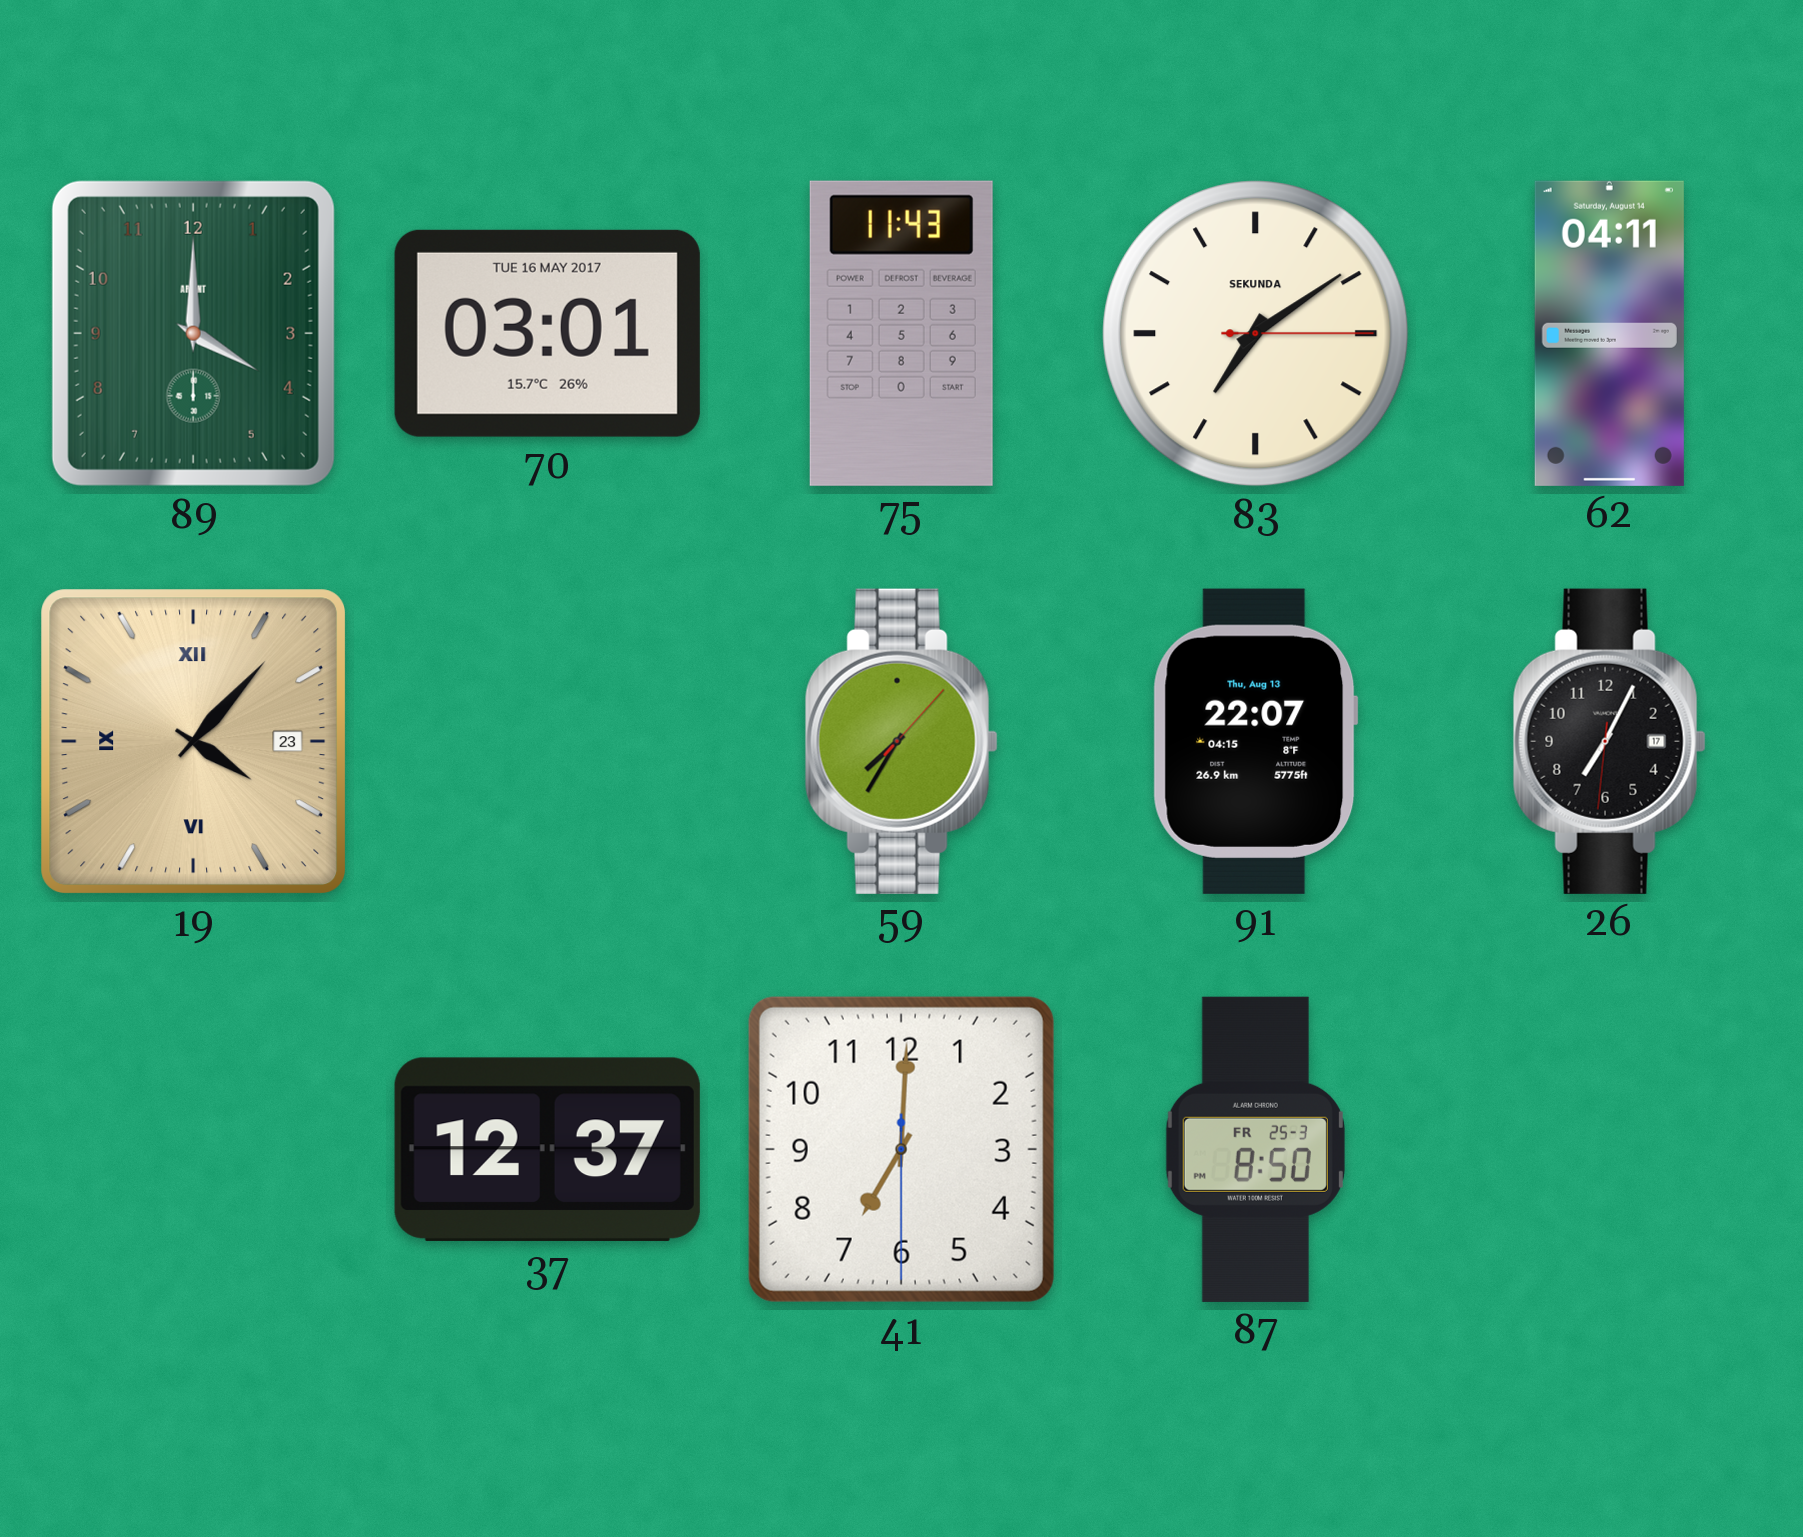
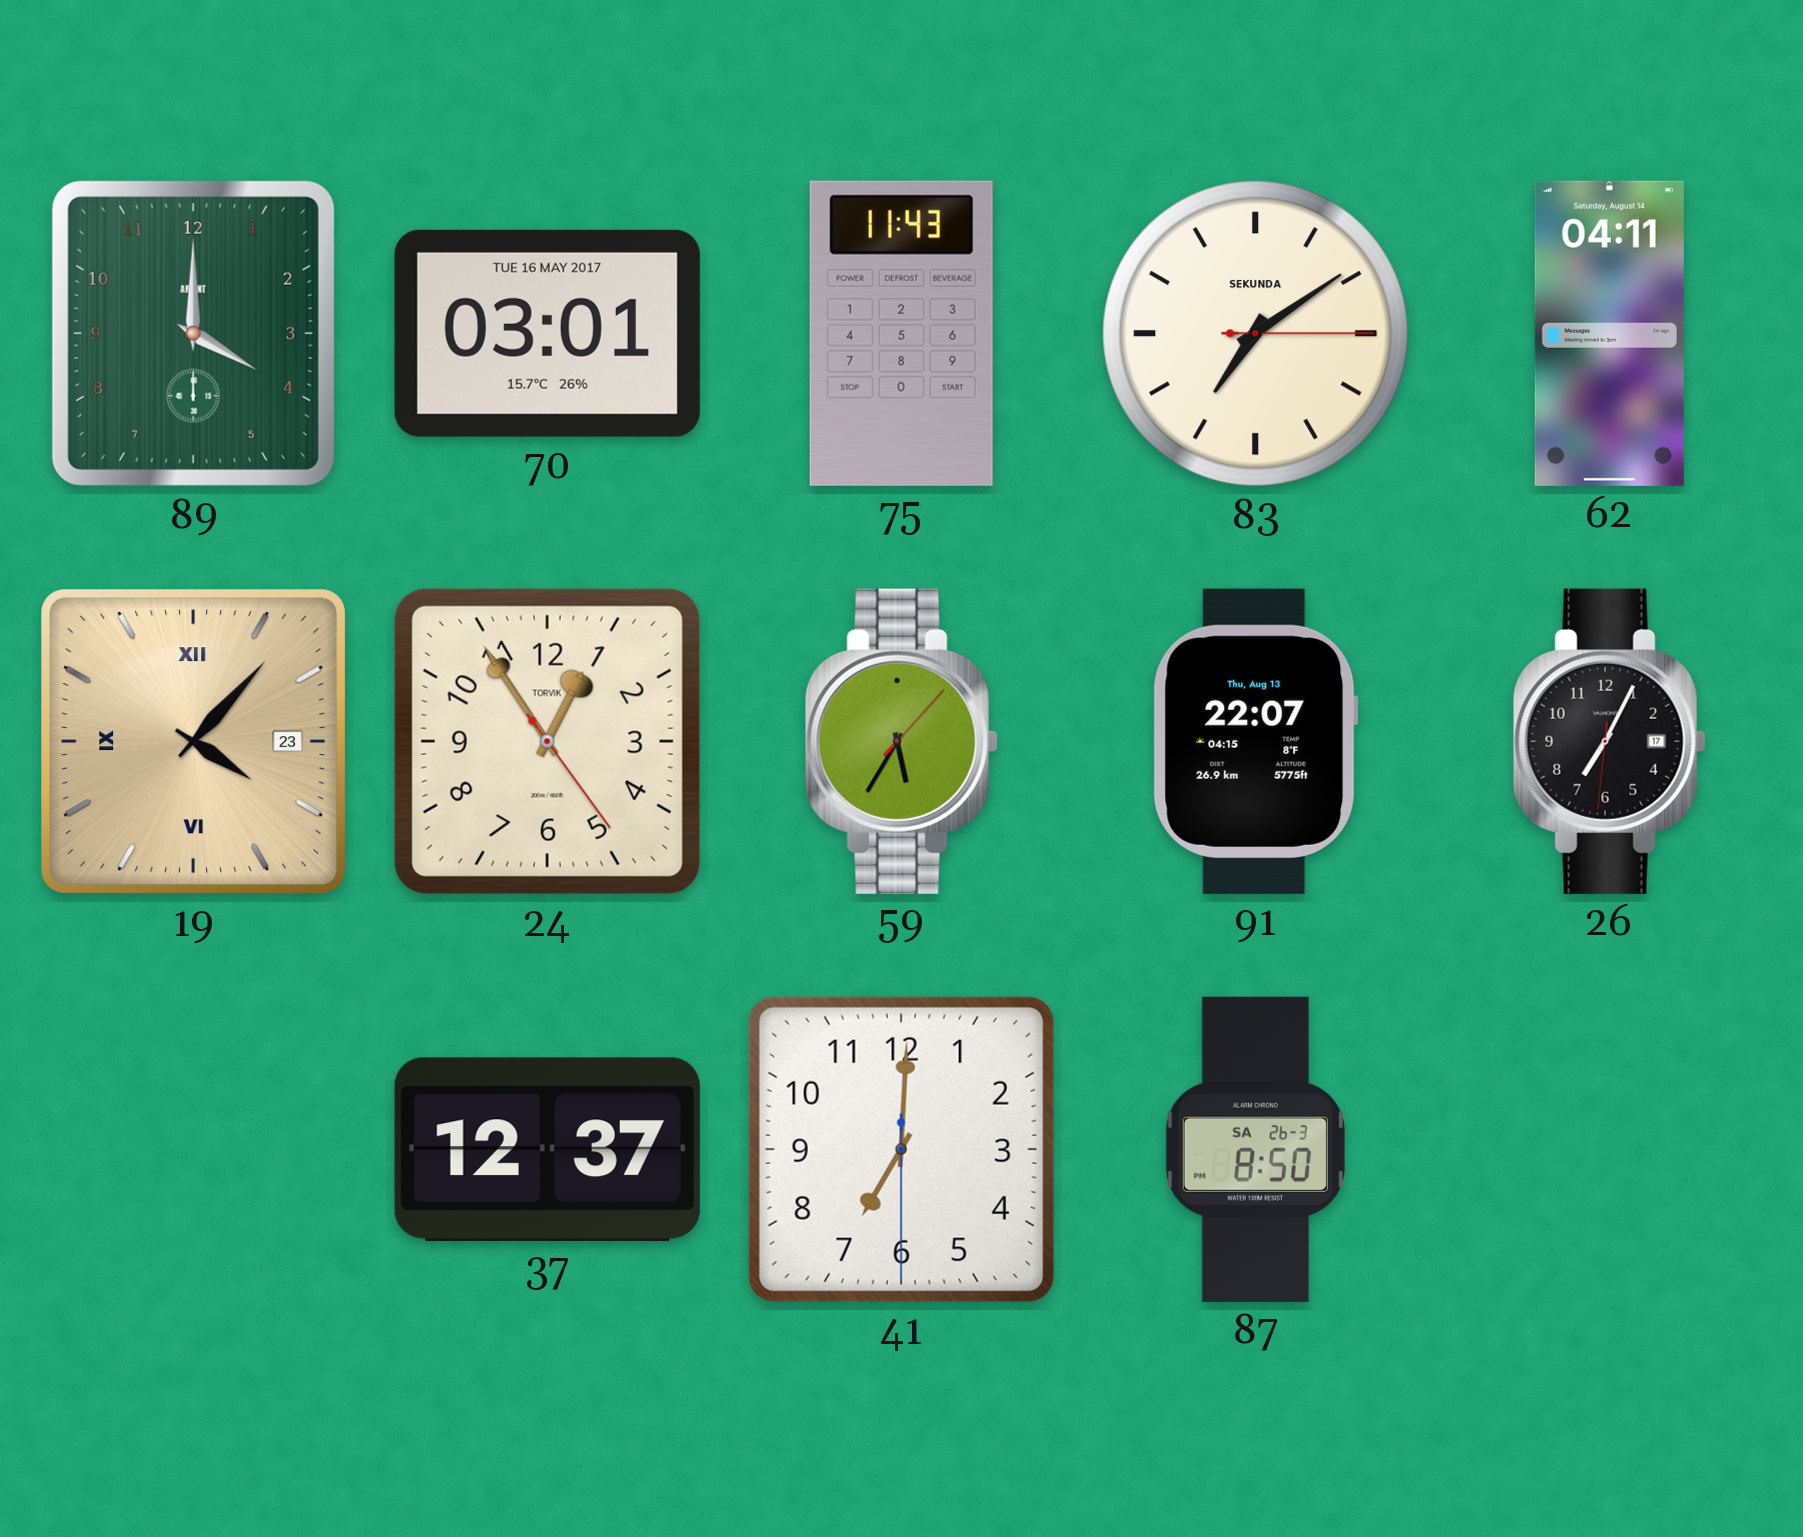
24: none -> 12:54 (547, 741)
59: 7:35 -> 5:35 (901, 741)
87 date: FR 25-3 -> SA 26-3 (1255, 1149)
